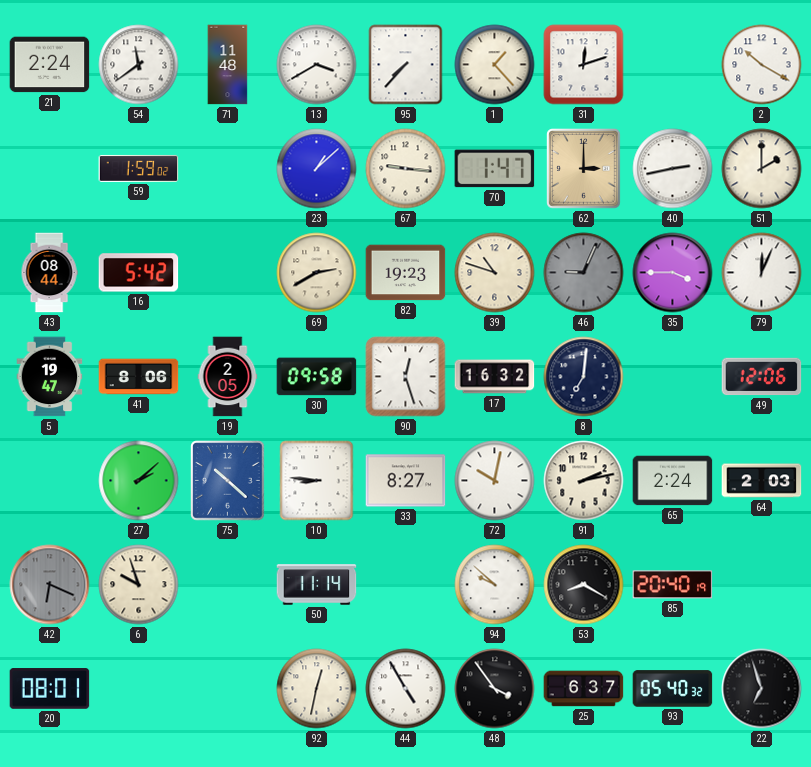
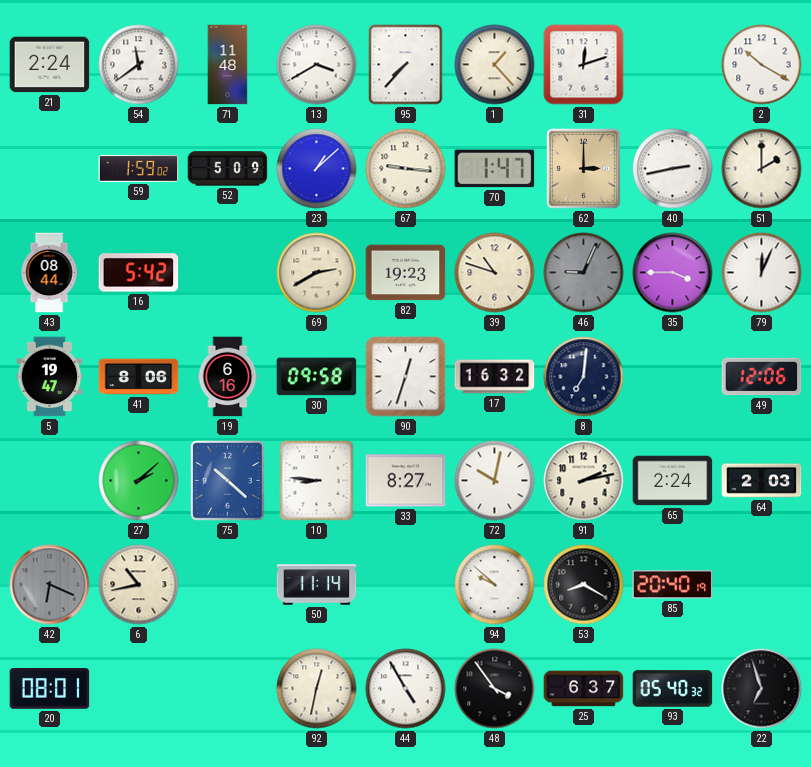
52: none -> 5:09 (228, 169)
19: 2:05 -> 6:16 (228, 377)
90: 12:27 -> 12:33 (406, 377)
6: 9:57 -> 10:43 (139, 585)
